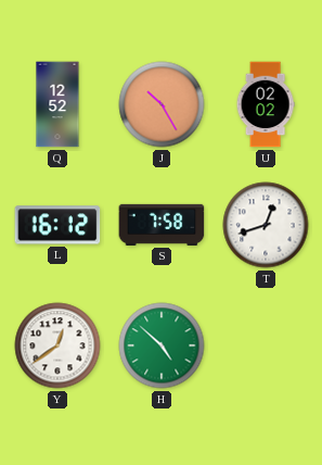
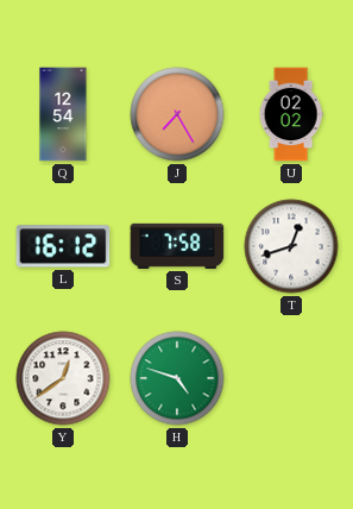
Q: 12:52 -> 12:54 (63, 114)
J: 10:25 -> 7:25 (177, 114)
H: 4:52 -> 4:48 (177, 378)
